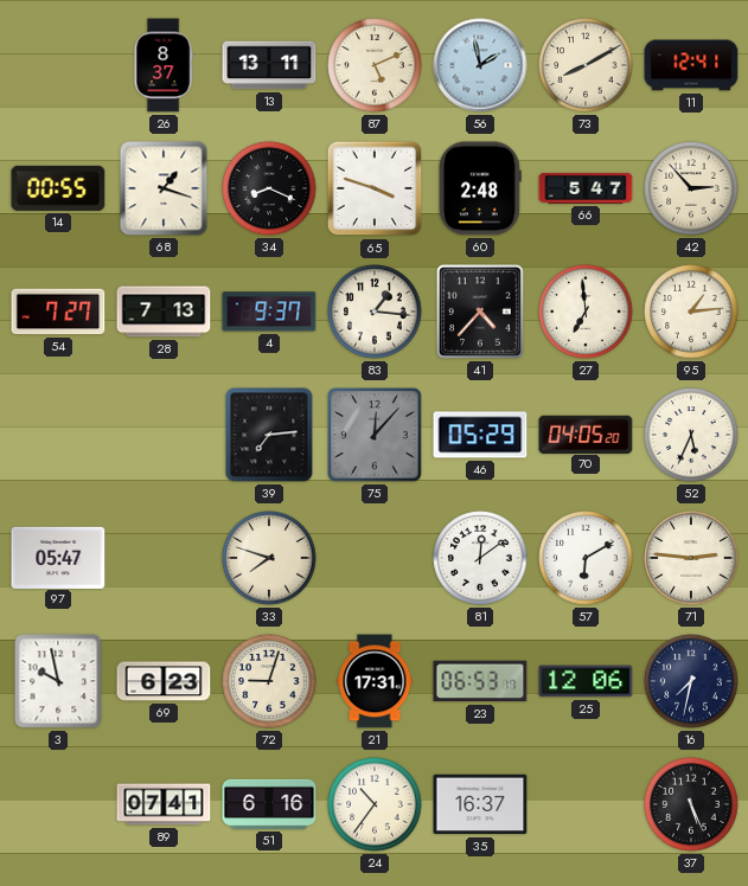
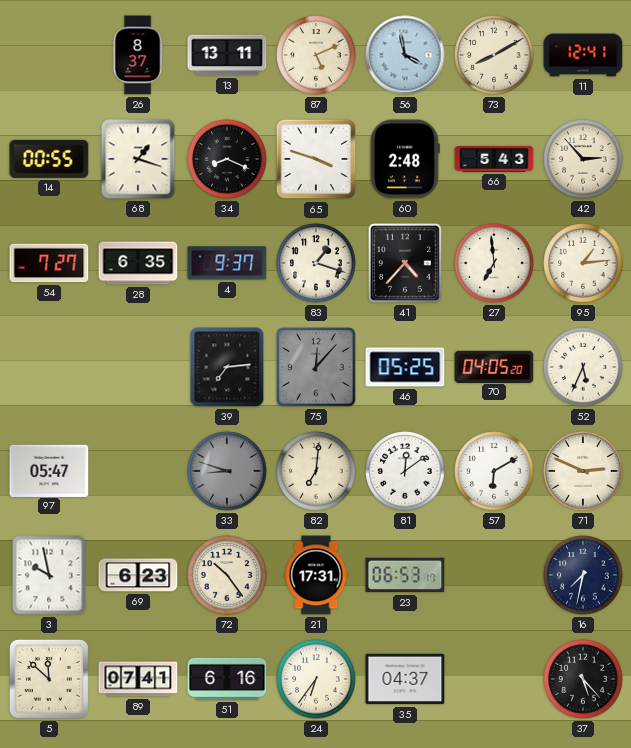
56: 1:58 -> 3:58 (405, 55)
66: 5:47 -> 5:43 (494, 159)
28: 7:13 -> 6:35 (138, 263)
83: 1:16 -> 1:18 (316, 263)
46: 05:29 -> 05:25 (405, 367)
33: 7:48 -> 8:48 (227, 471)
33 dial: cream -> grey (227, 471)
82: none -> 7:01 (316, 471)
71: 2:46 -> 2:49 (583, 471)
72: 9:03 -> 10:24 (227, 575)
25: 12:06 -> none (586, 681)
5: none -> 11:52 (49, 679)
24: 10:36 -> 6:36 (316, 679)
35: 16:37 -> 04:37 (405, 679)
37: 5:26 -> 5:23 (583, 679)
